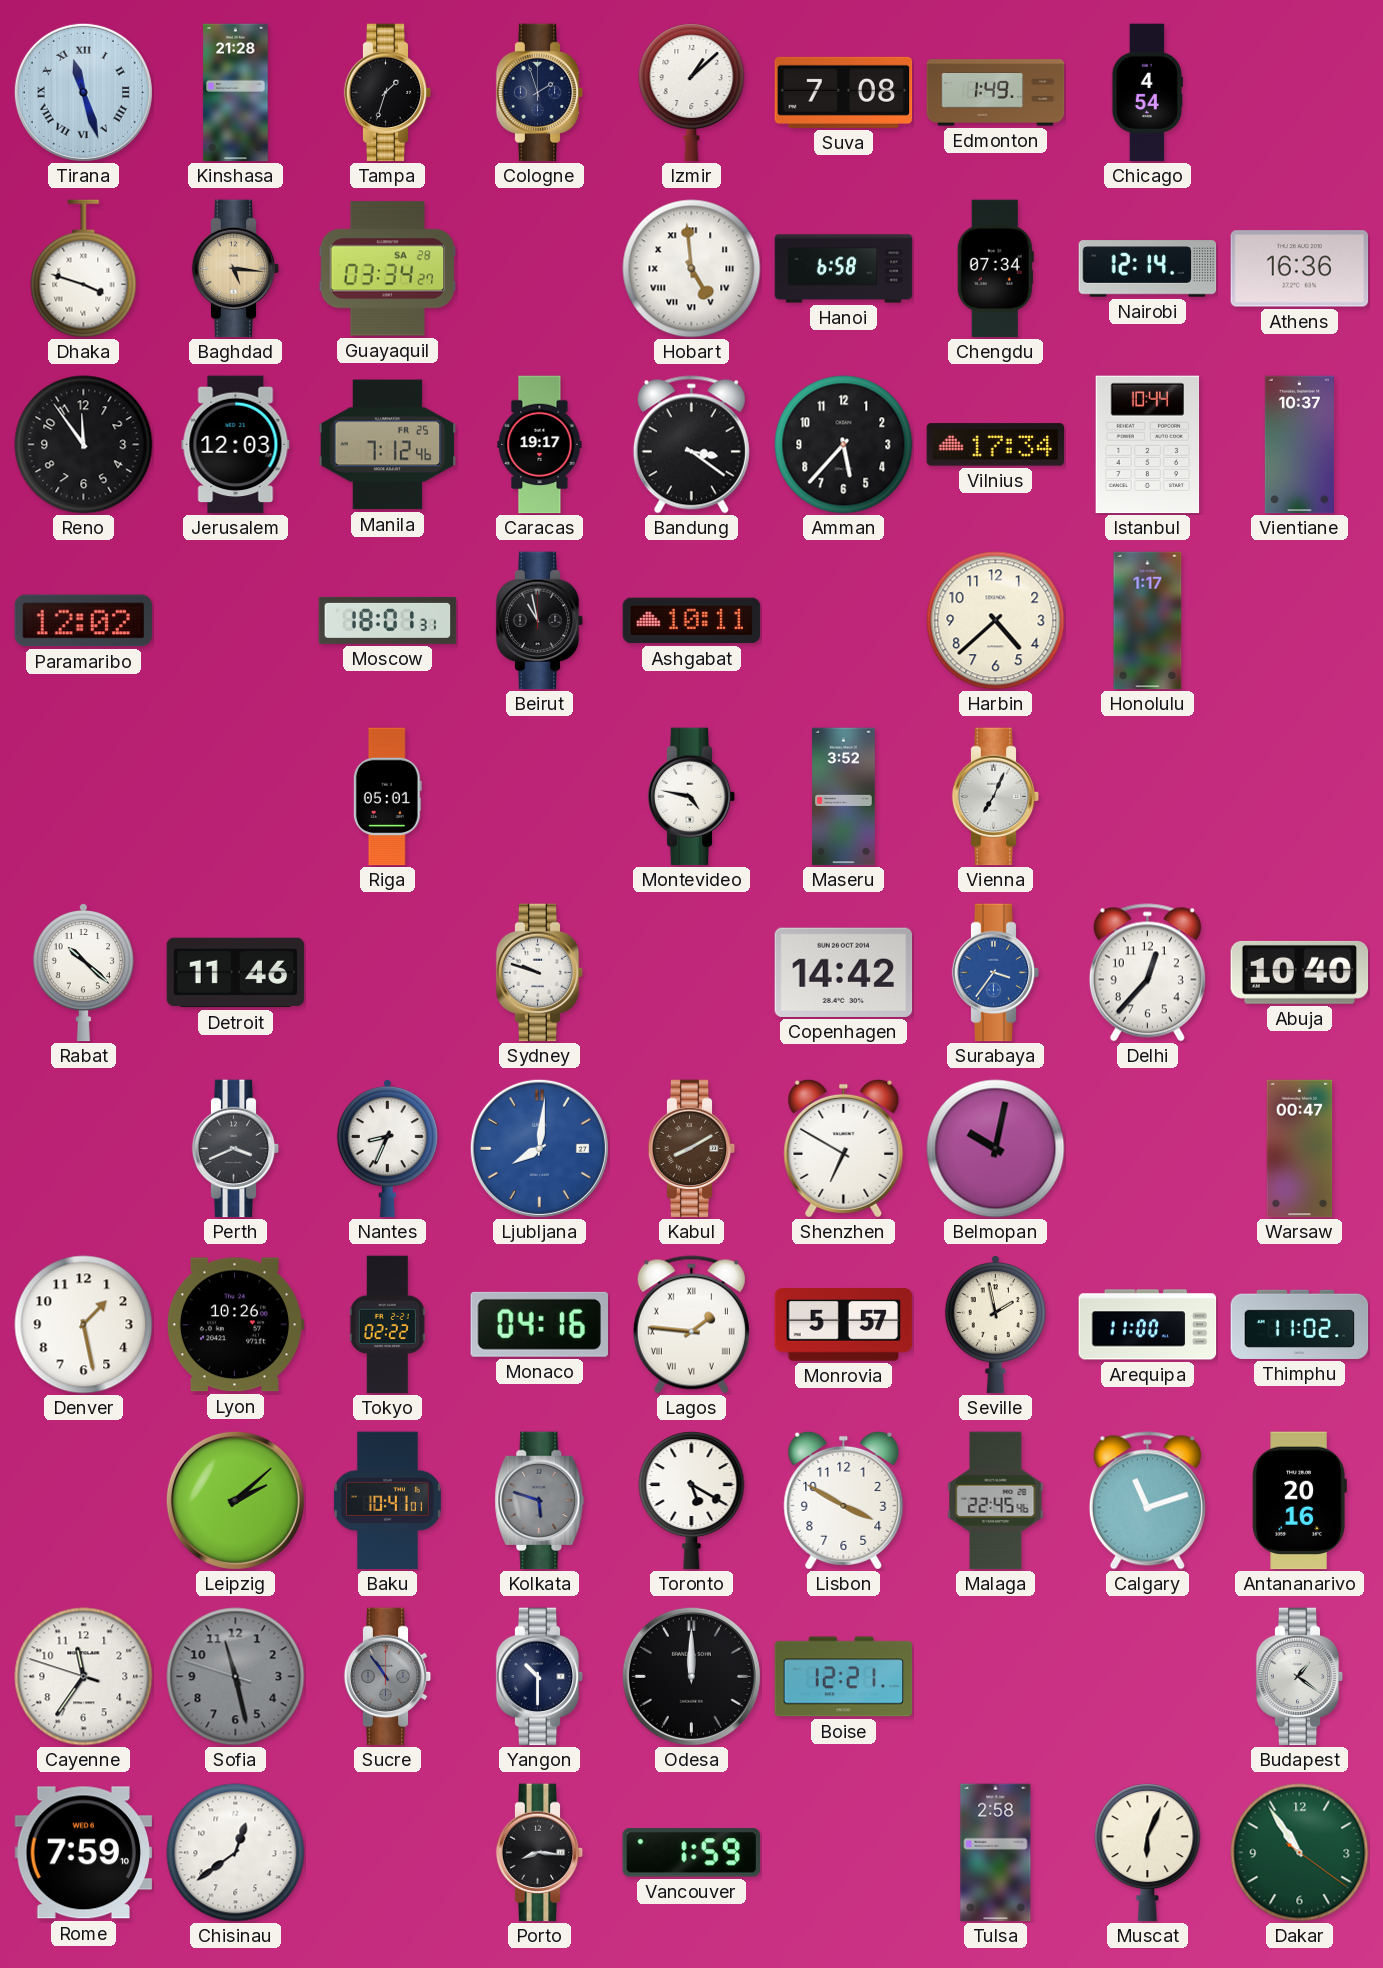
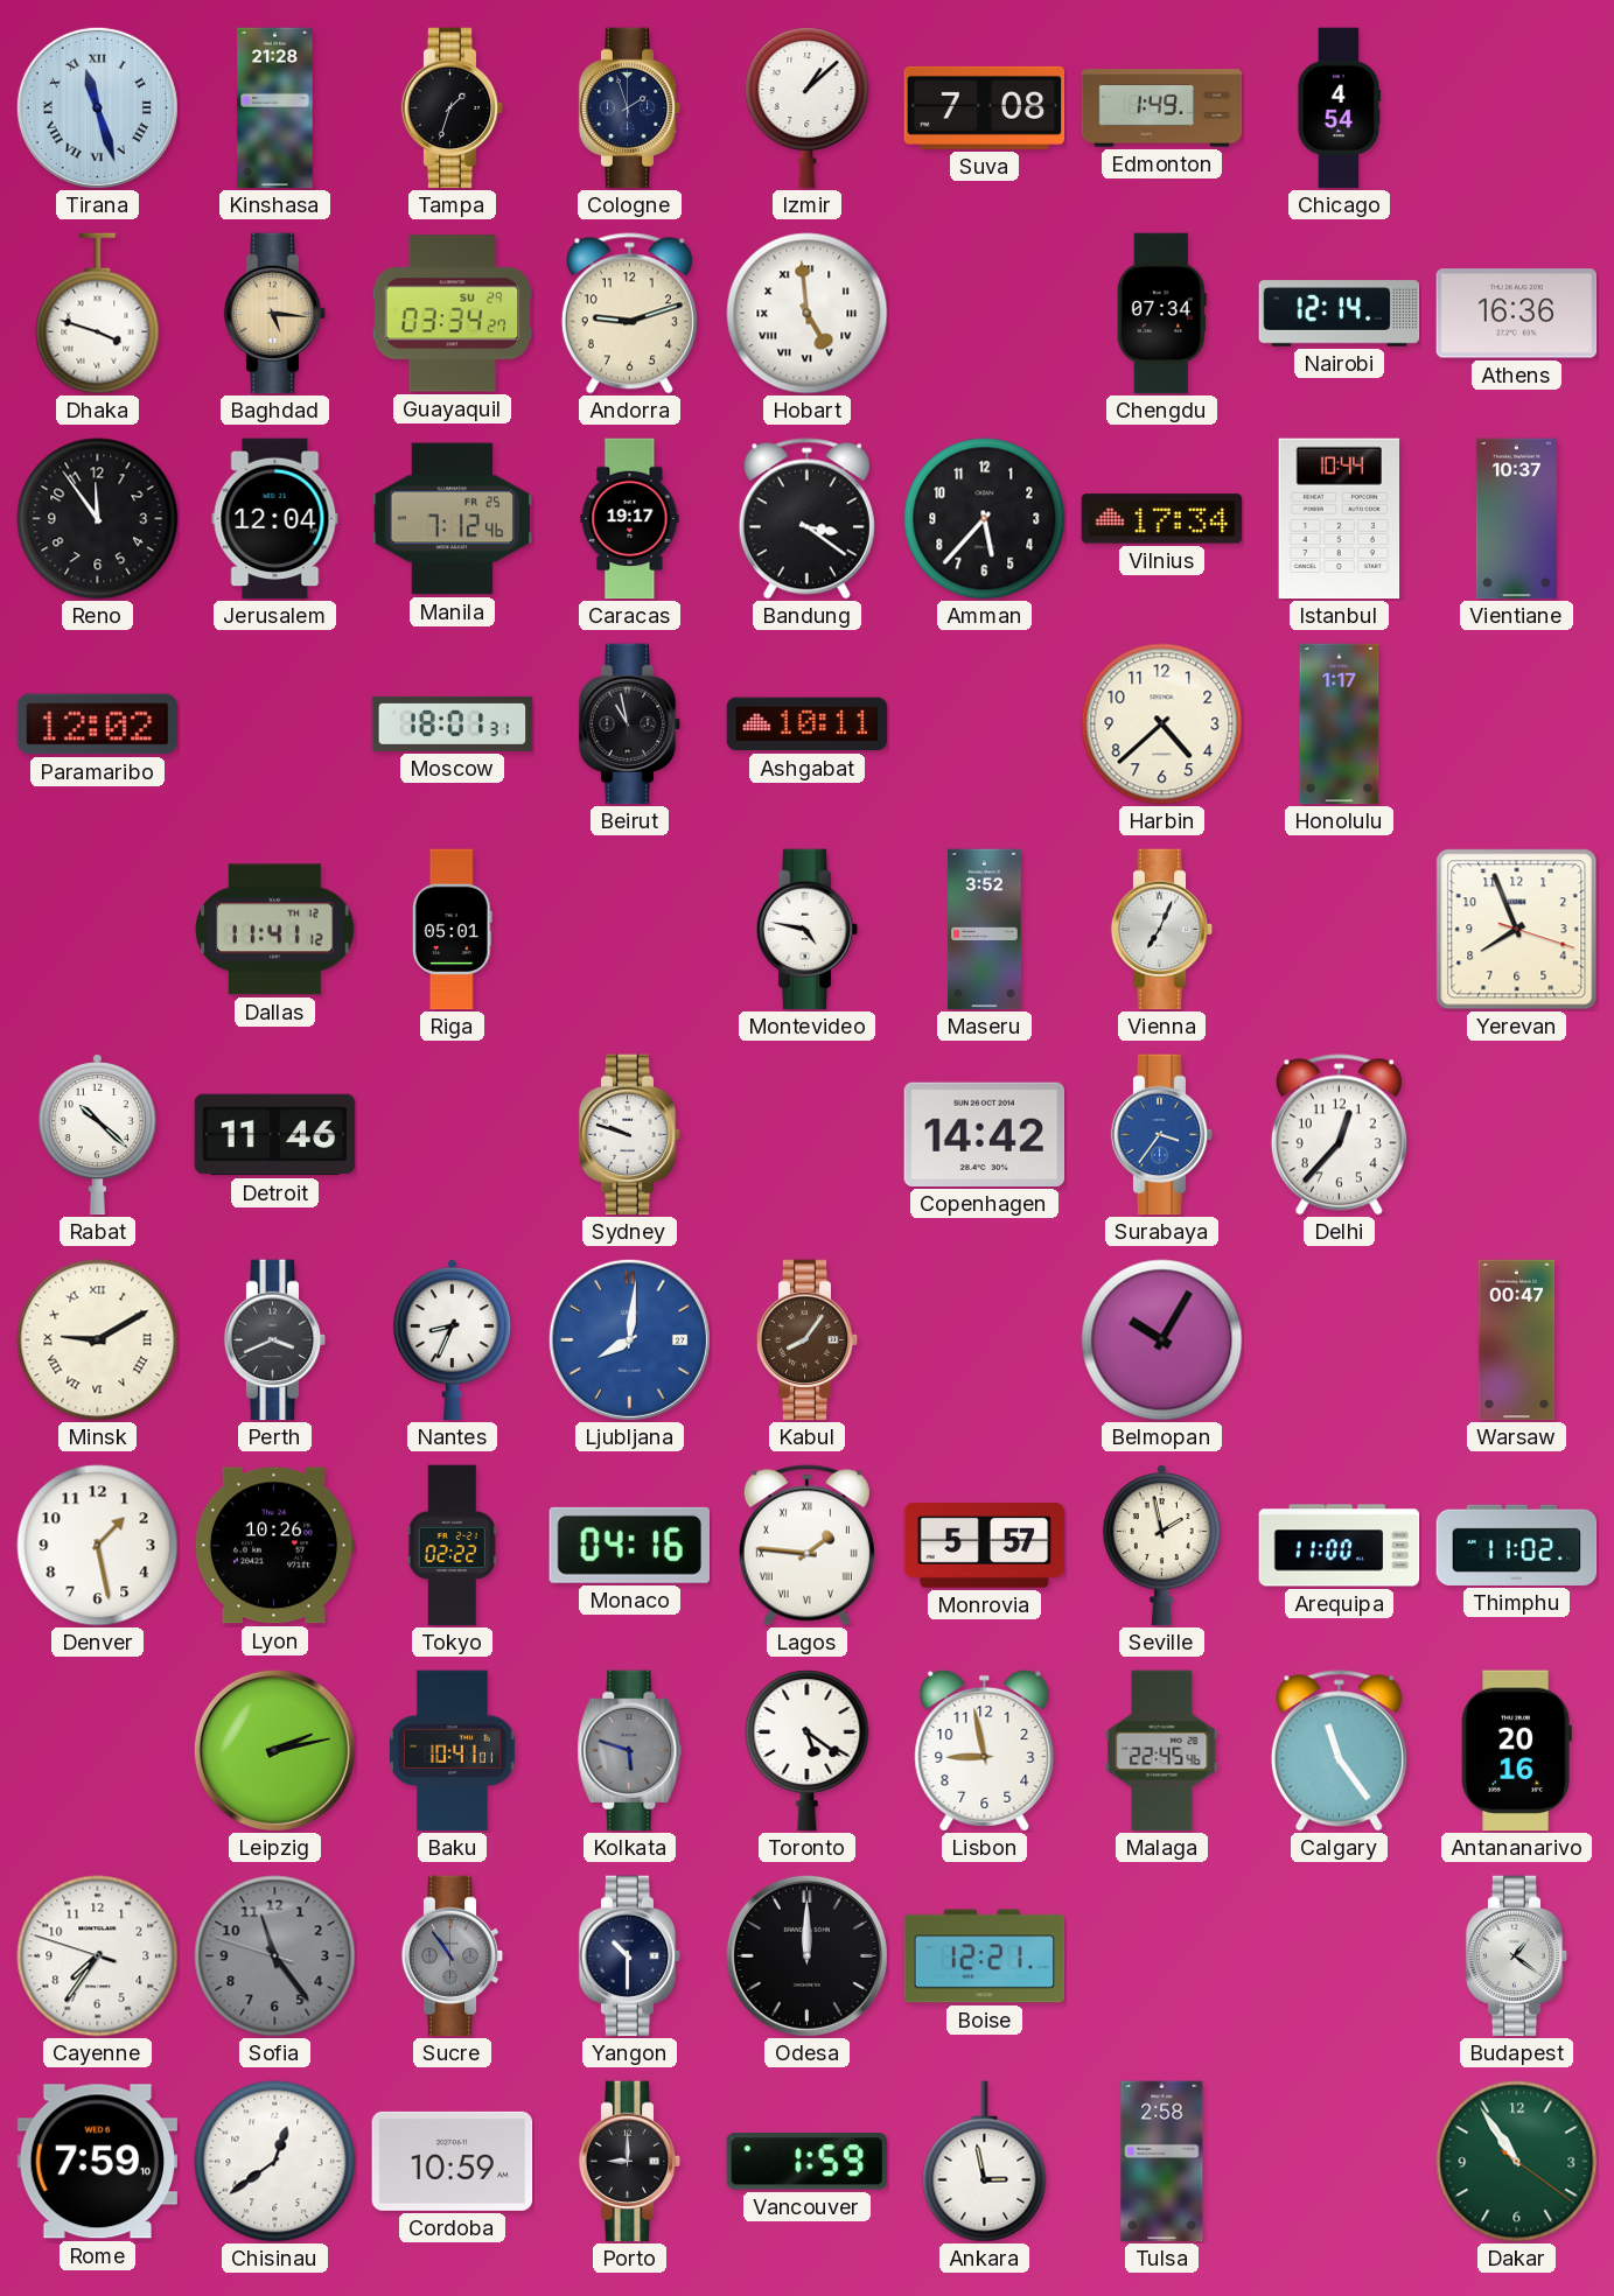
Guayaquil date: SA 28 -> SU 29 (453, 314)
Andorra: none -> 9:12 (629, 314)
Hanoi: 6:58 -> none (844, 269)
Jerusalem: 12:03 -> 12:04 (275, 519)
Dallas: none -> 11:41 (275, 930)
Yerevan: none -> 7:56 (1517, 930)
Abuja: 10:40 -> none (1300, 972)
Minsk: none -> 9:10 (98, 1340)
Kabul: 8:10 -> 8:06 (808, 1340)
Shenzhen: 6:50 -> none (844, 1148)
Belmopan: 10:02 -> 10:05 (1162, 1340)
Leipzig: 2:08 -> 2:13 (274, 1750)
Toronto: 5:20 -> 5:21 (808, 1751)
Lisbon: 3:50 -> 8:58 (985, 1750)
Calgary: 11:12 -> 11:24 (1339, 1751)
Cayenne: 11:35 -> 7:35 (98, 1957)
Sofia: 11:27 -> 11:23 (275, 1957)
Cordoba: none -> 10:59 (453, 2161)
Porto: 8:16 -> 9:00 (630, 2162)
Ankara: none -> 2:58 (985, 2162)
Muscat: 6:04 -> none (1148, 1853)
